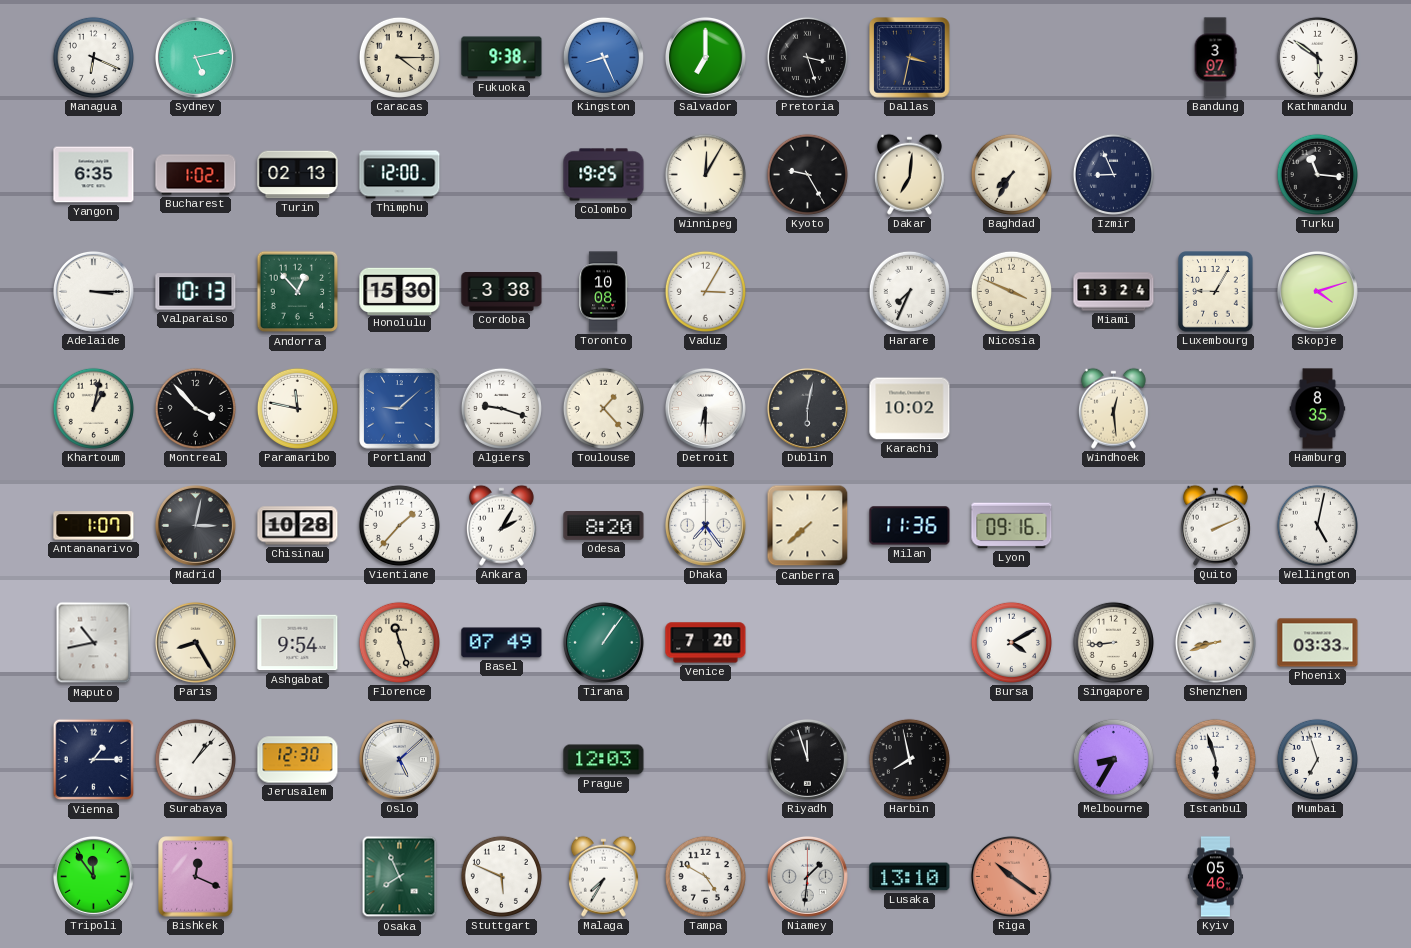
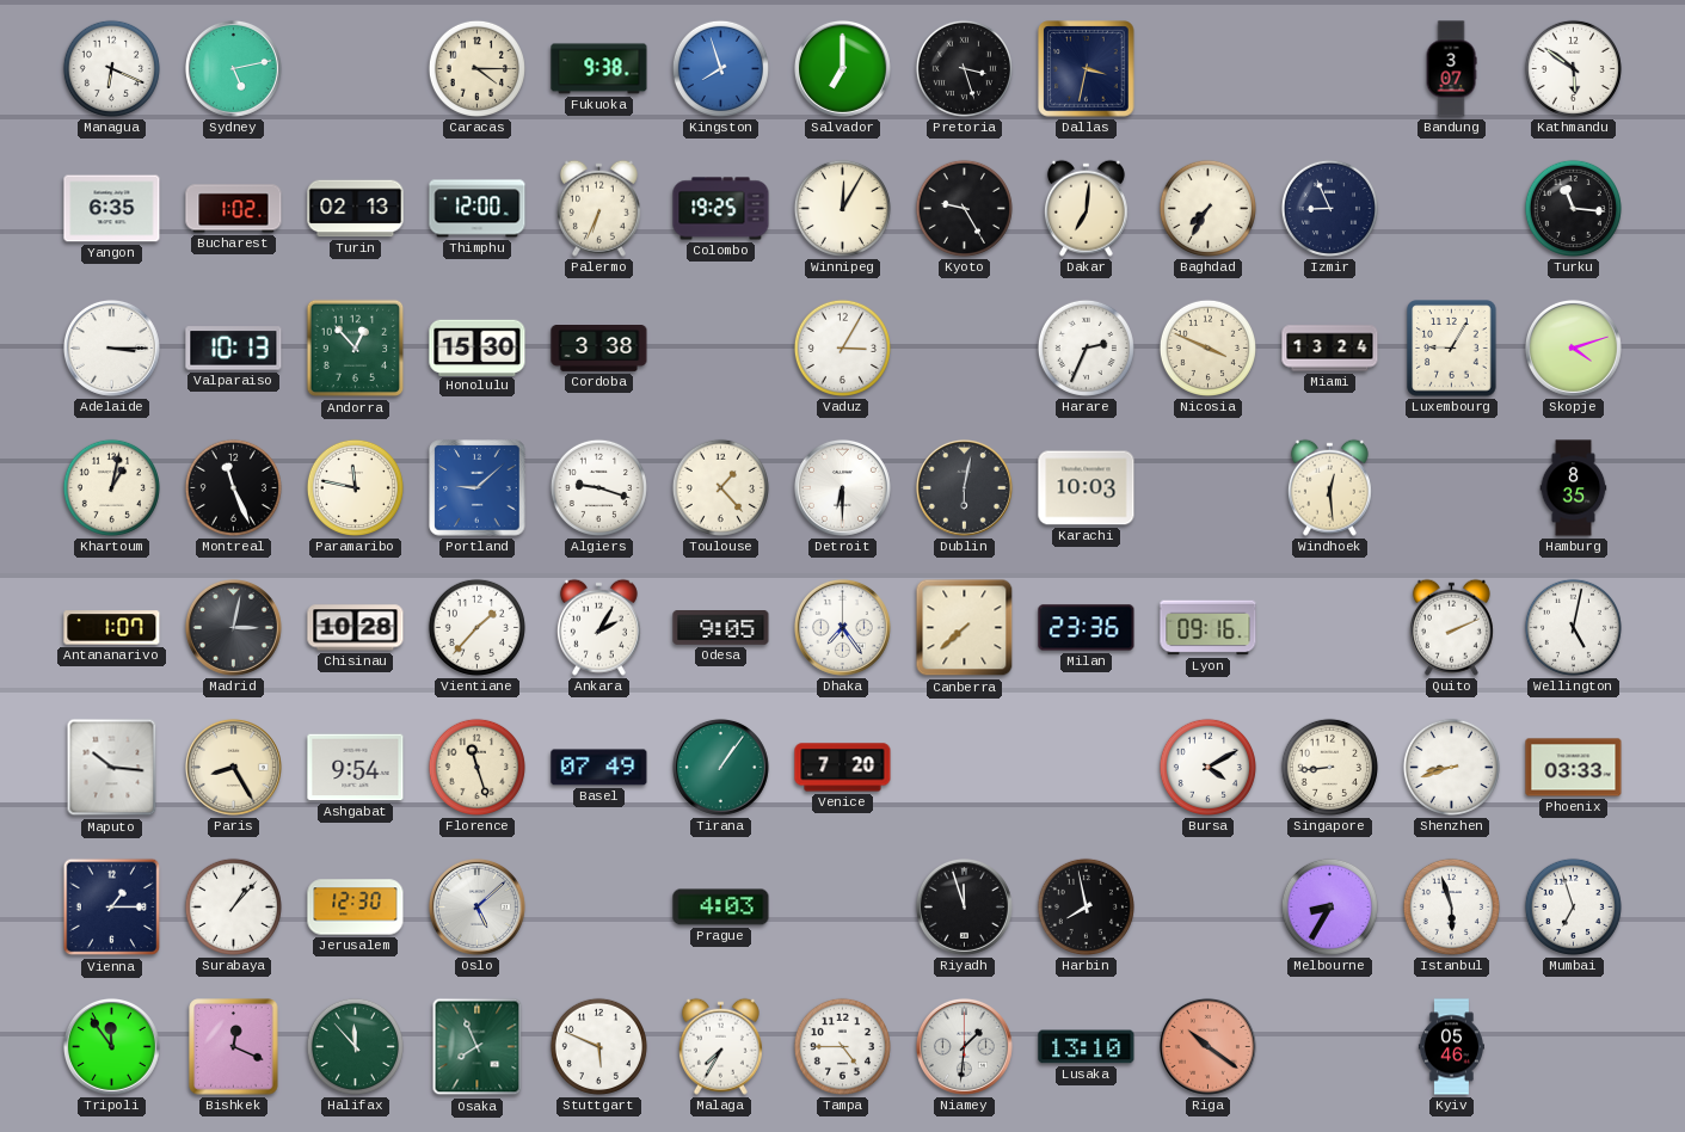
Kingston: 8:26 -> 7:57 (720, 68)
Palermo: none -> 6:34 (598, 208)
Toronto: 10:08 -> none (603, 292)
Harare: 7:34 -> 2:34 (1086, 347)
Montreal: 3:53 -> 11:26 (233, 487)
Karachi: 10:02 -> 10:03 (1087, 488)
Odesa: 8:20 -> 9:05 (721, 628)
Milan: 11:36 -> 23:36 (1087, 628)
Maputo: 10:43 -> 10:16 (112, 768)
Prague: 12:03 -> 4:03 (721, 908)
Halifax: none -> 11:53 (355, 1046)
Tampa: 4:50 -> 4:45 (842, 1046)
